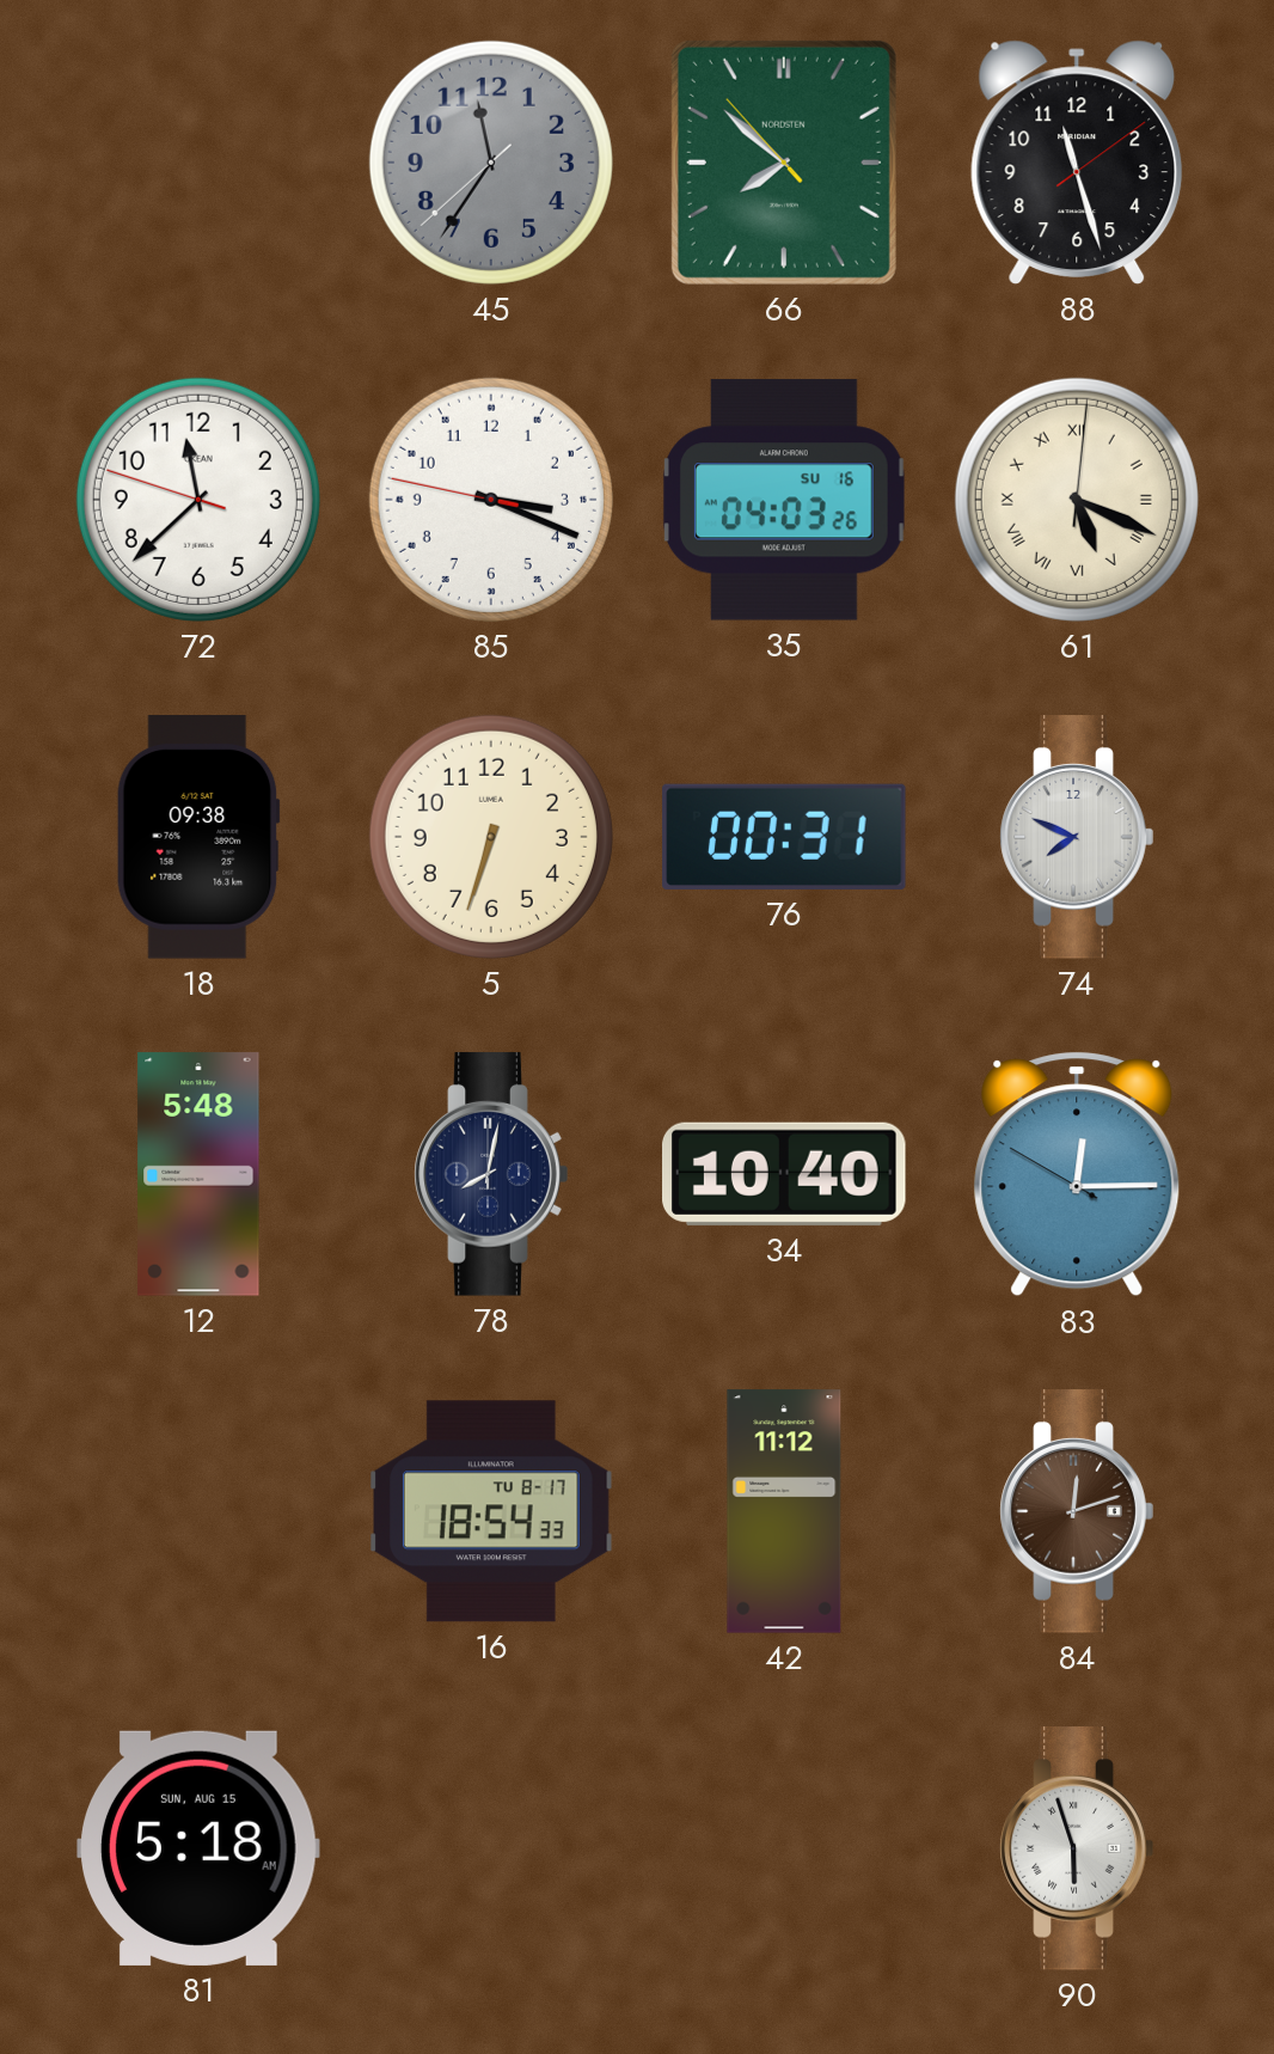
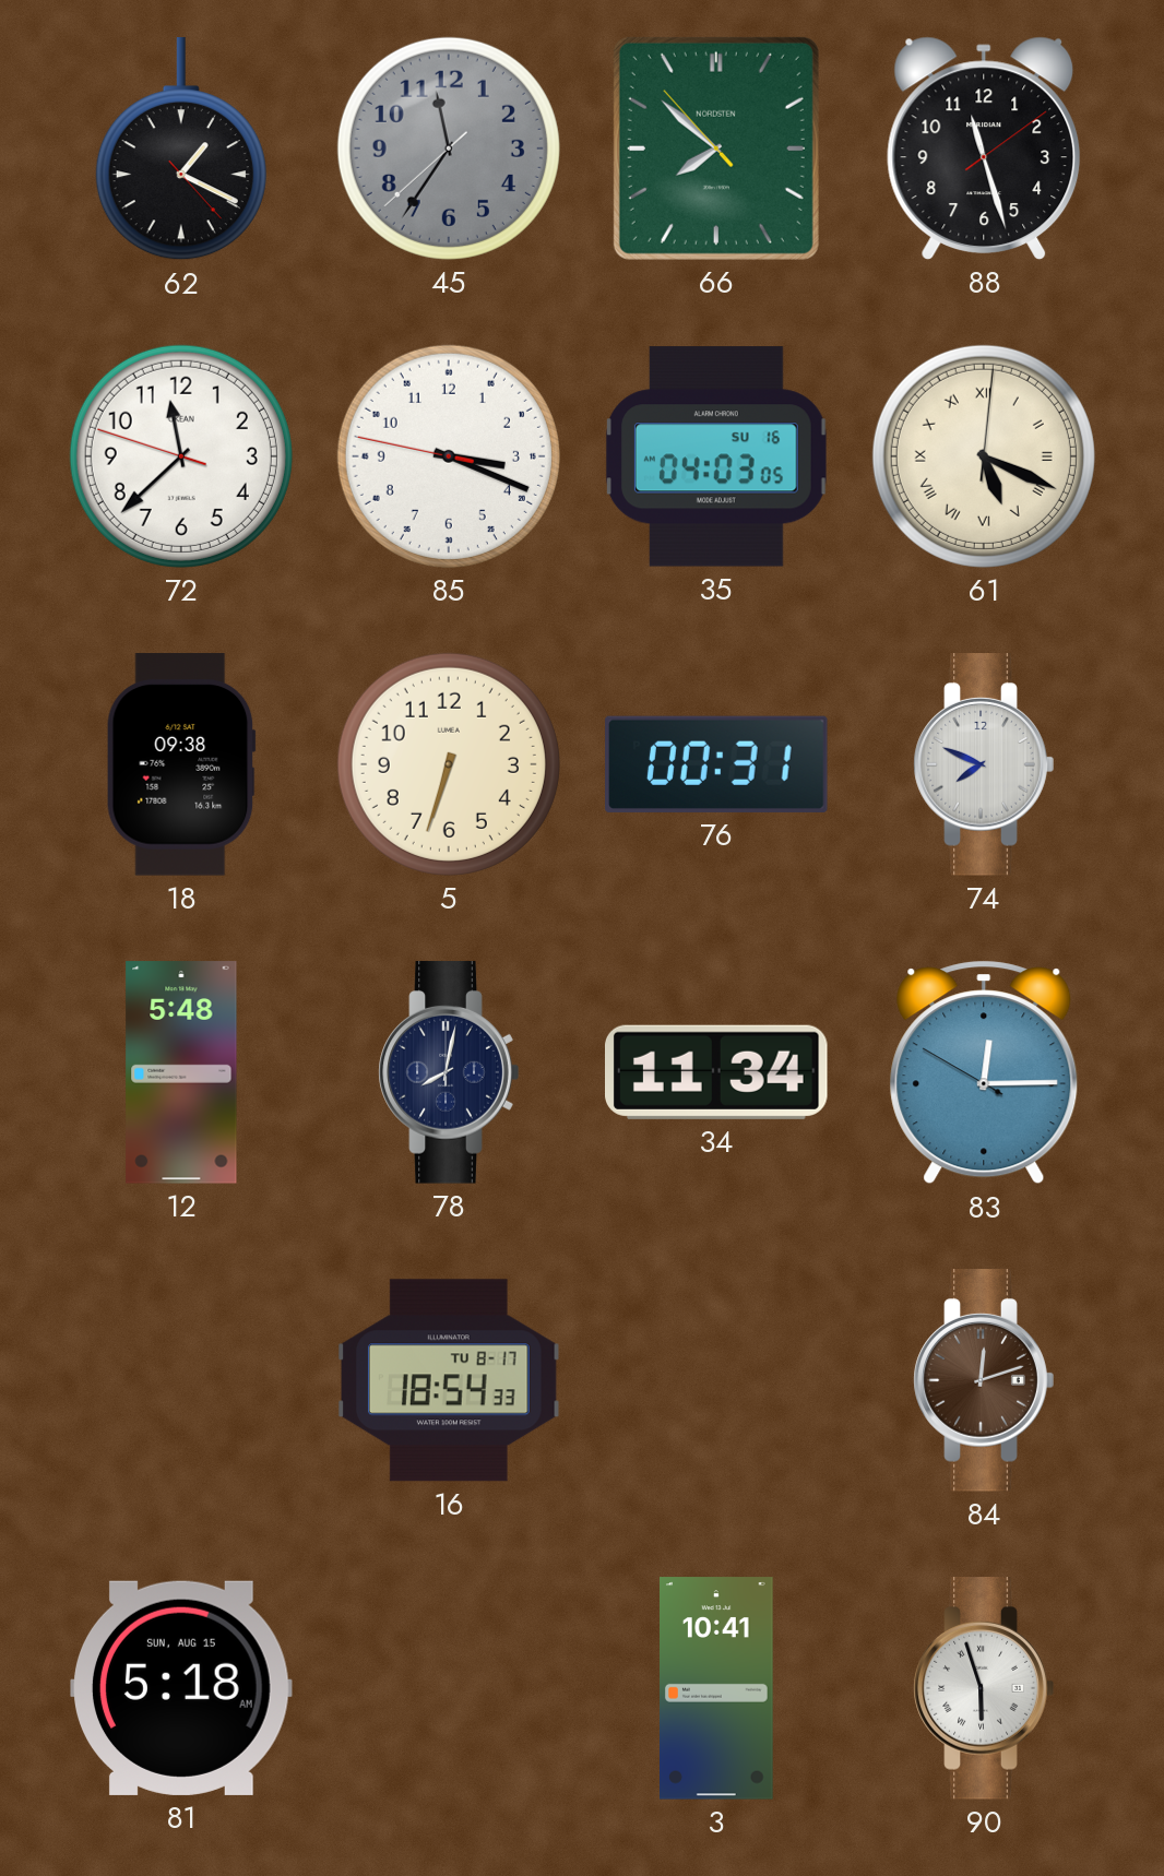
62: none -> 1:19 (181, 150)
35: 04:03:26 -> 04:03:05 (716, 456)
34: 10:40 -> 11:34 (717, 1072)
42: 11:12 -> none (784, 1511)
3: none -> 10:41 (717, 1688)
